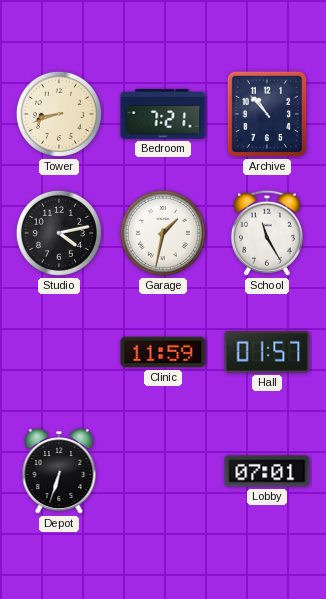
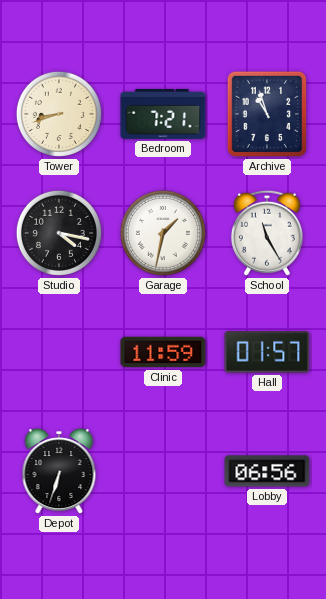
Archive: 10:53 -> 10:57 (267, 114)
Studio: 4:13 -> 4:17 (59, 233)
Lobby: 07:01 -> 06:56 (267, 471)
